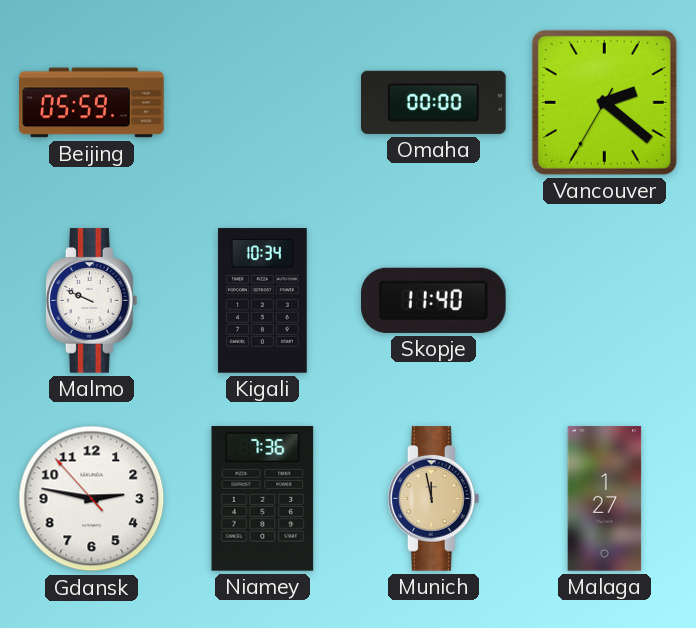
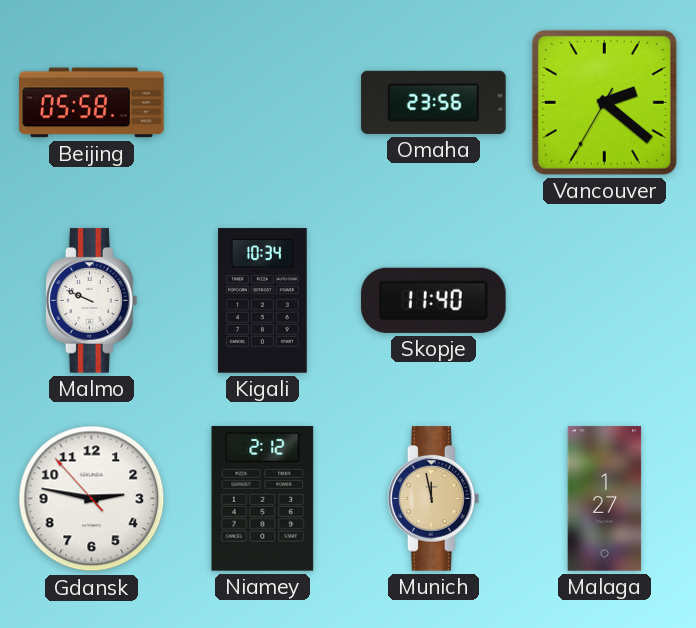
Beijing: 05:59 -> 05:58 (92, 103)
Omaha: 00:00 -> 23:56 (434, 102)
Niamey: 7:36 -> 2:12 (263, 499)
